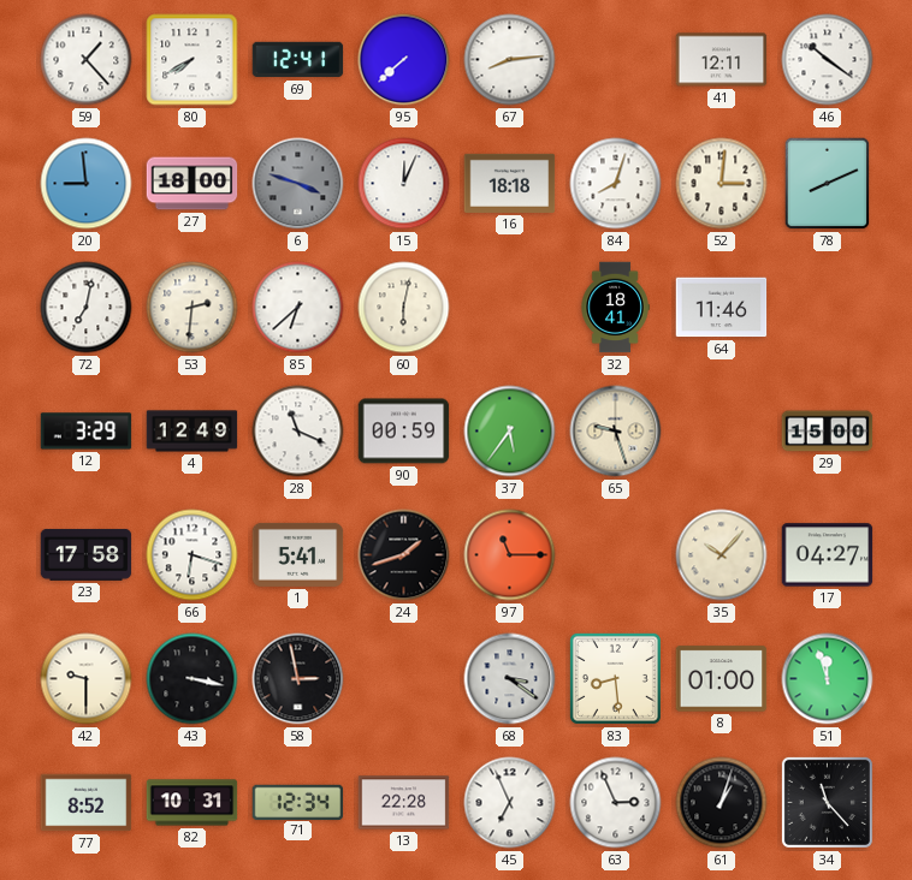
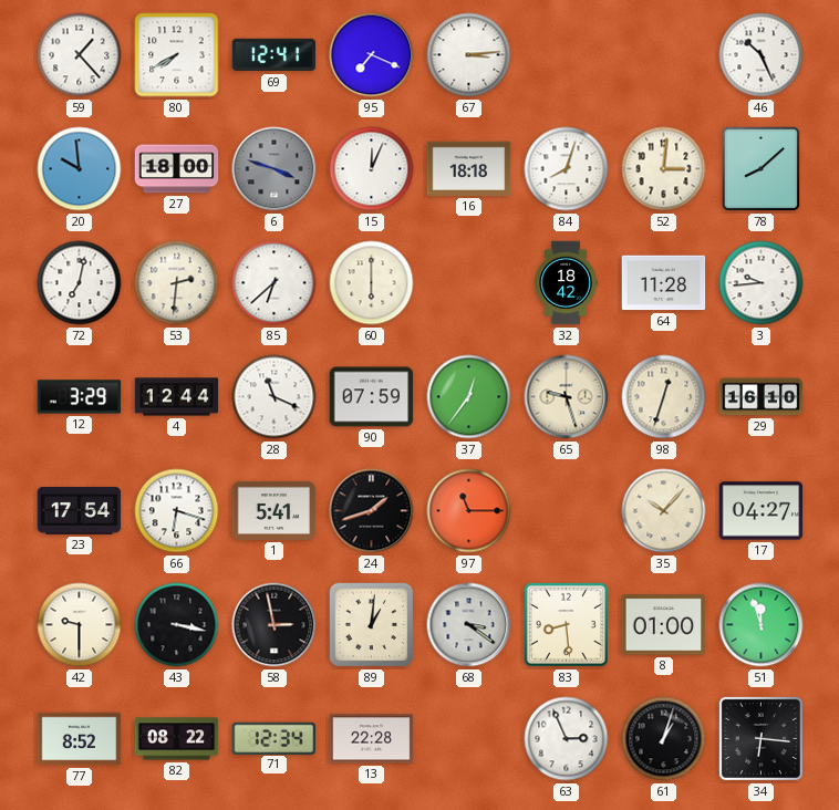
95: 7:38 -> 7:19 (372, 55)
67: 8:14 -> 3:14 (469, 55)
41: 12:11 -> none (722, 60)
46: 10:21 -> 10:26 (762, 55)
20: 8:59 -> 9:59 (80, 169)
78: 8:11 -> 8:08 (762, 169)
60: 6:02 -> 6:00 (372, 283)
32: 18:41 -> 18:42 (566, 283)
64: 11:46 -> 11:28 (664, 283)
3: none -> 9:44 (762, 283)
4: 12:49 -> 12:44 (177, 397)
90: 00:59 -> 07:59 (372, 397)
37: 5:36 -> 12:36 (469, 397)
98: none -> 12:33 (664, 397)
29: 15:00 -> 16:10 (762, 397)
23: 17:58 -> 17:54 (80, 510)
89: none -> 1:01 (372, 625)
82: 10:31 -> 08:22 (177, 739)
45: 6:56 -> none (510, 803)
34: 11:23 -> 6:16 (760, 738)
